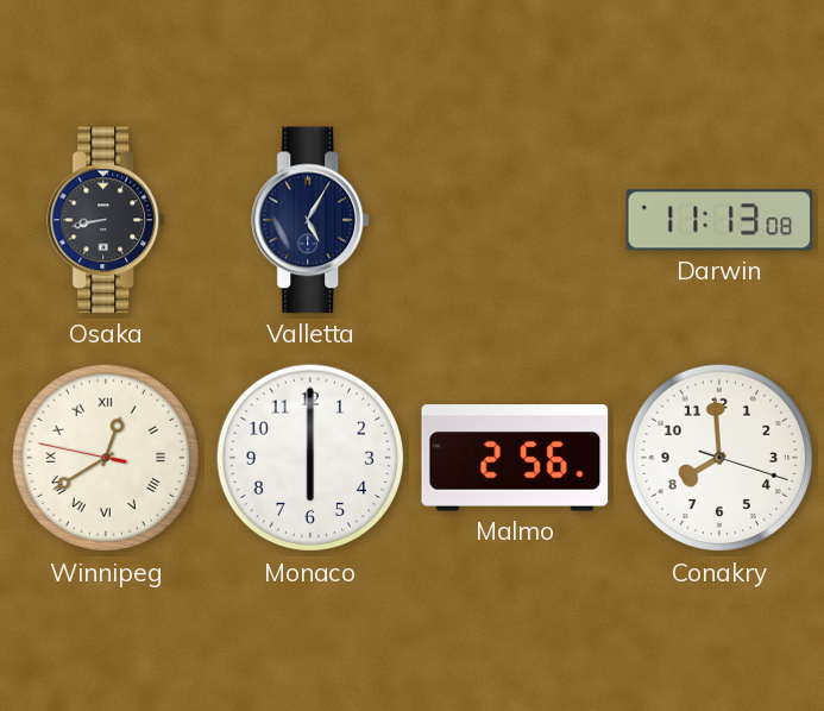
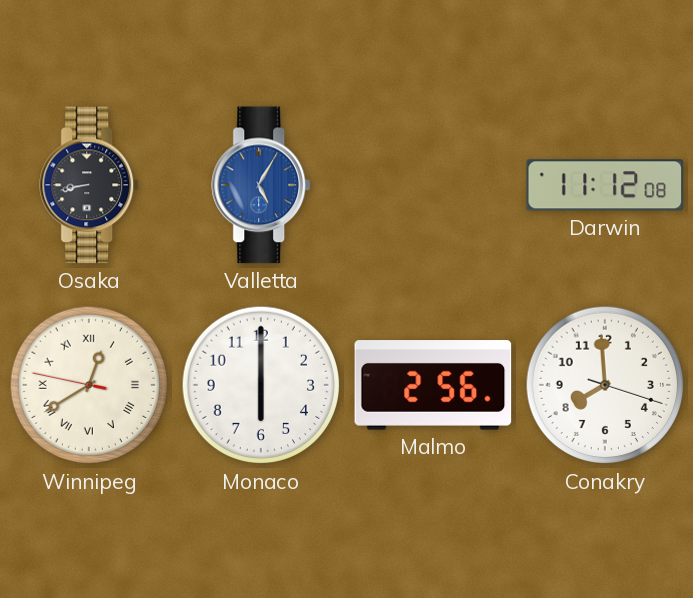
Valletta dial: navy -> blue (262, 185)
Darwin: 11:13 -> 11:12 (605, 185)
